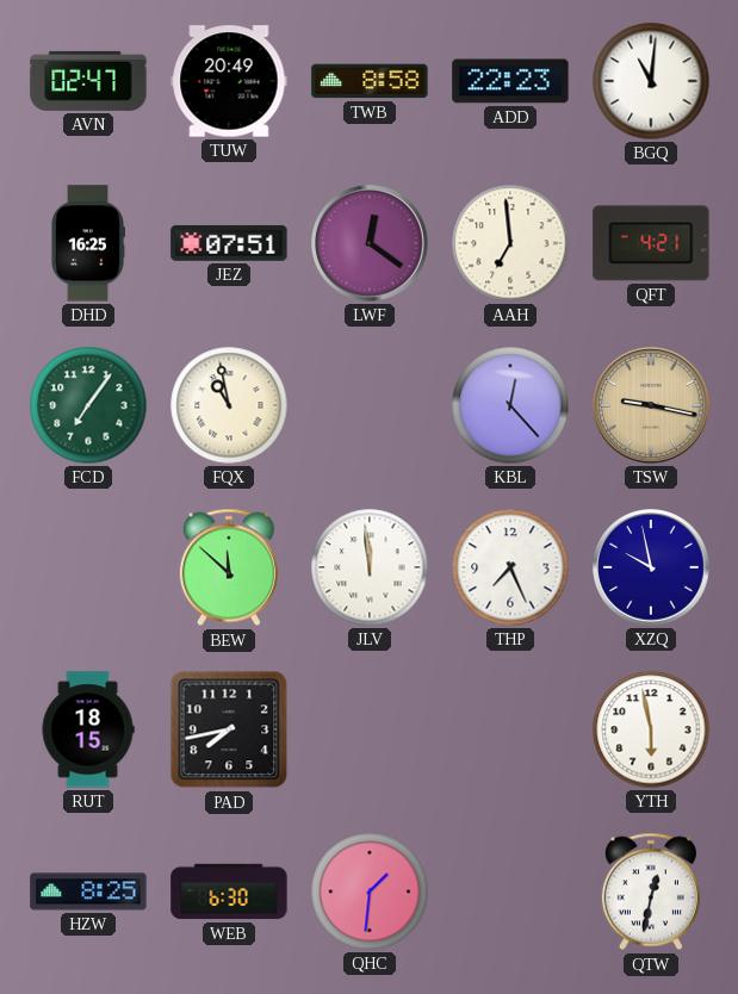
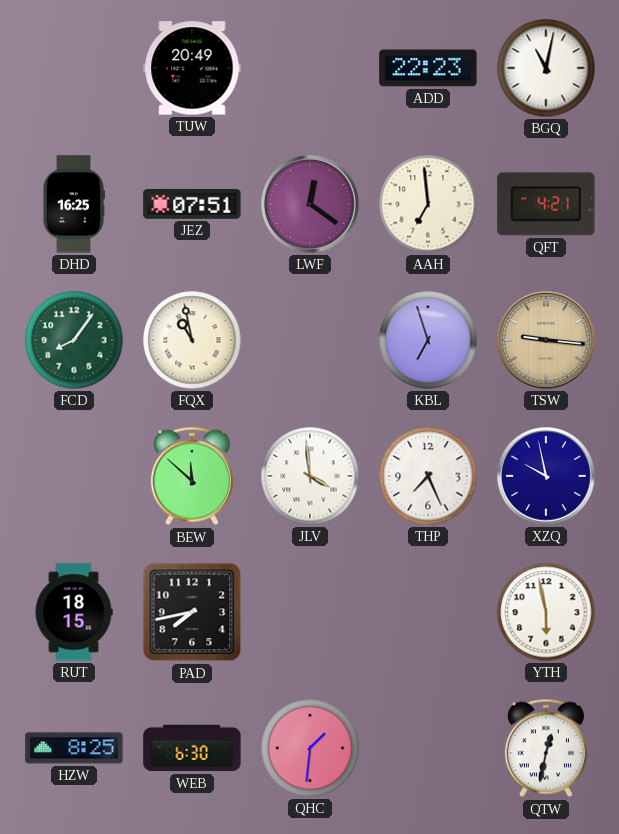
AVN: 02:47 -> none (88, 81)
TWB: 8:58 -> none (370, 81)
BGQ: 11:01 -> 11:02 (546, 68)
FCD: 7:06 -> 8:06 (74, 340)
KBL: 12:23 -> 6:57 (428, 340)
TSW: 9:17 -> 9:16 (546, 340)
JLV: 11:59 -> 3:59 (310, 476)
